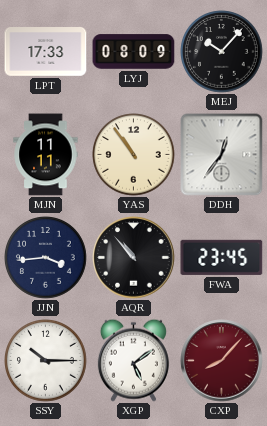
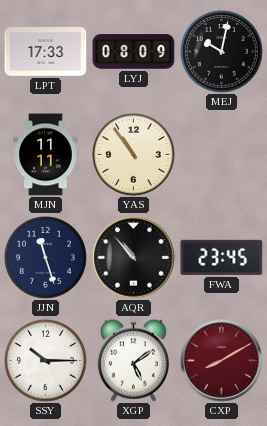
MEJ: 10:07 -> 10:02 (222, 52)
DDH: 12:36 -> none (222, 155)
JJN: 3:44 -> 11:27 (46, 258)
CXP: 8:07 -> 8:10 (222, 361)
